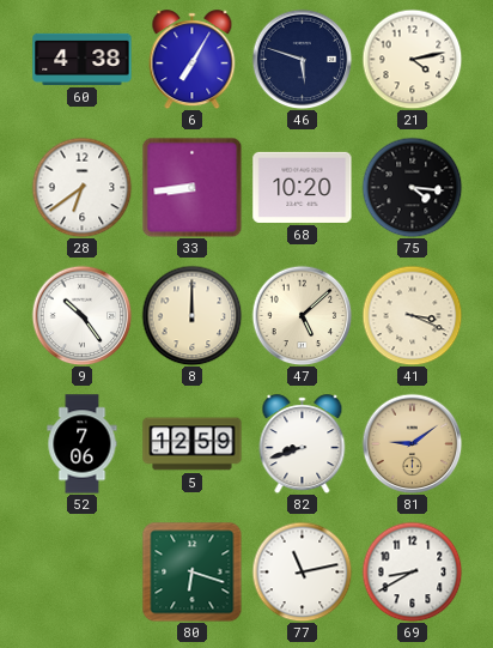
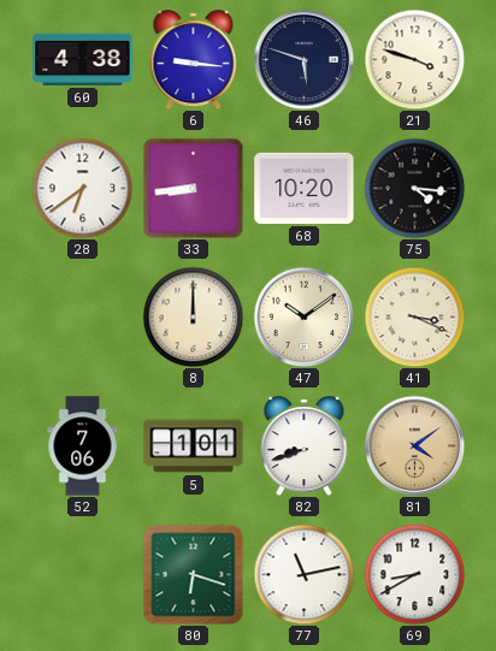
6: 7:05 -> 9:16 (194, 60)
21: 4:13 -> 3:48 (414, 59)
9: 10:24 -> none (81, 315)
47: 5:08 -> 10:09 (303, 316)
5: 12:59 -> 1:01 (194, 446)
81: 9:09 -> 4:09 (414, 445)
